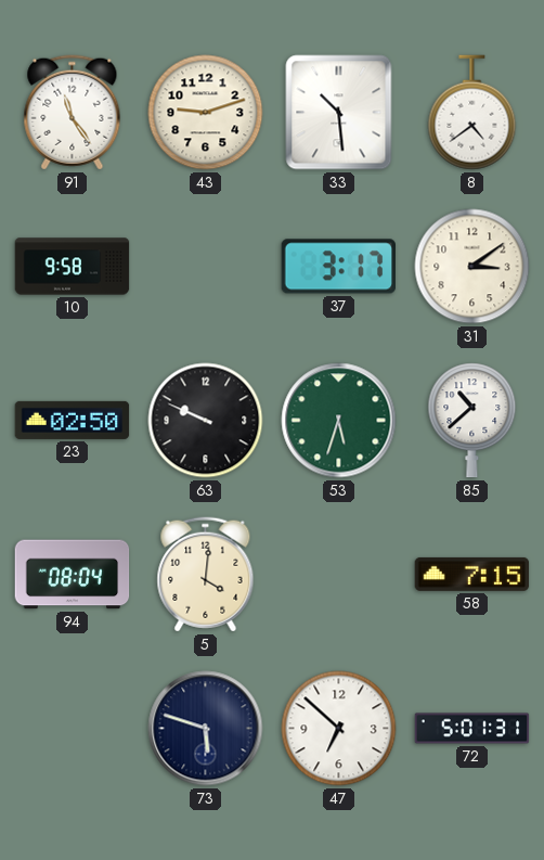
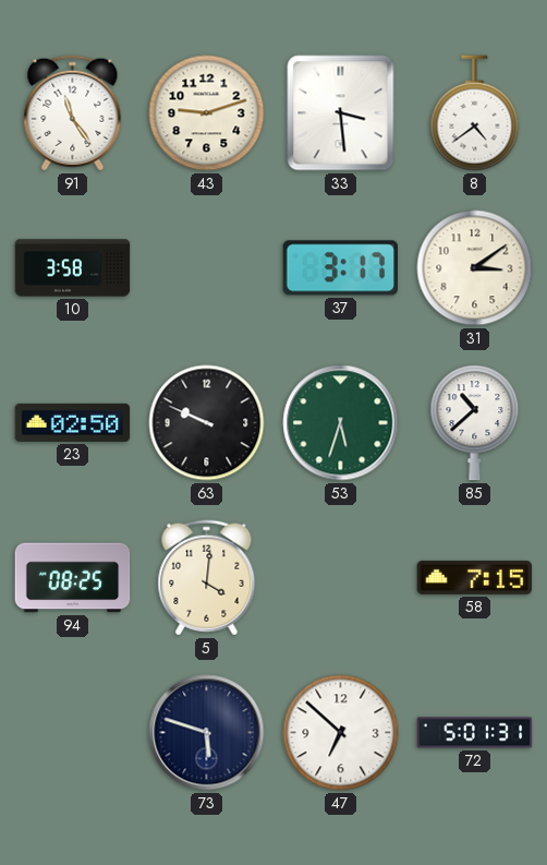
33: 10:29 -> 3:29 (341, 113)
10: 9:58 -> 3:58 (73, 268)
94: 08:04 -> 08:25 (73, 578)
